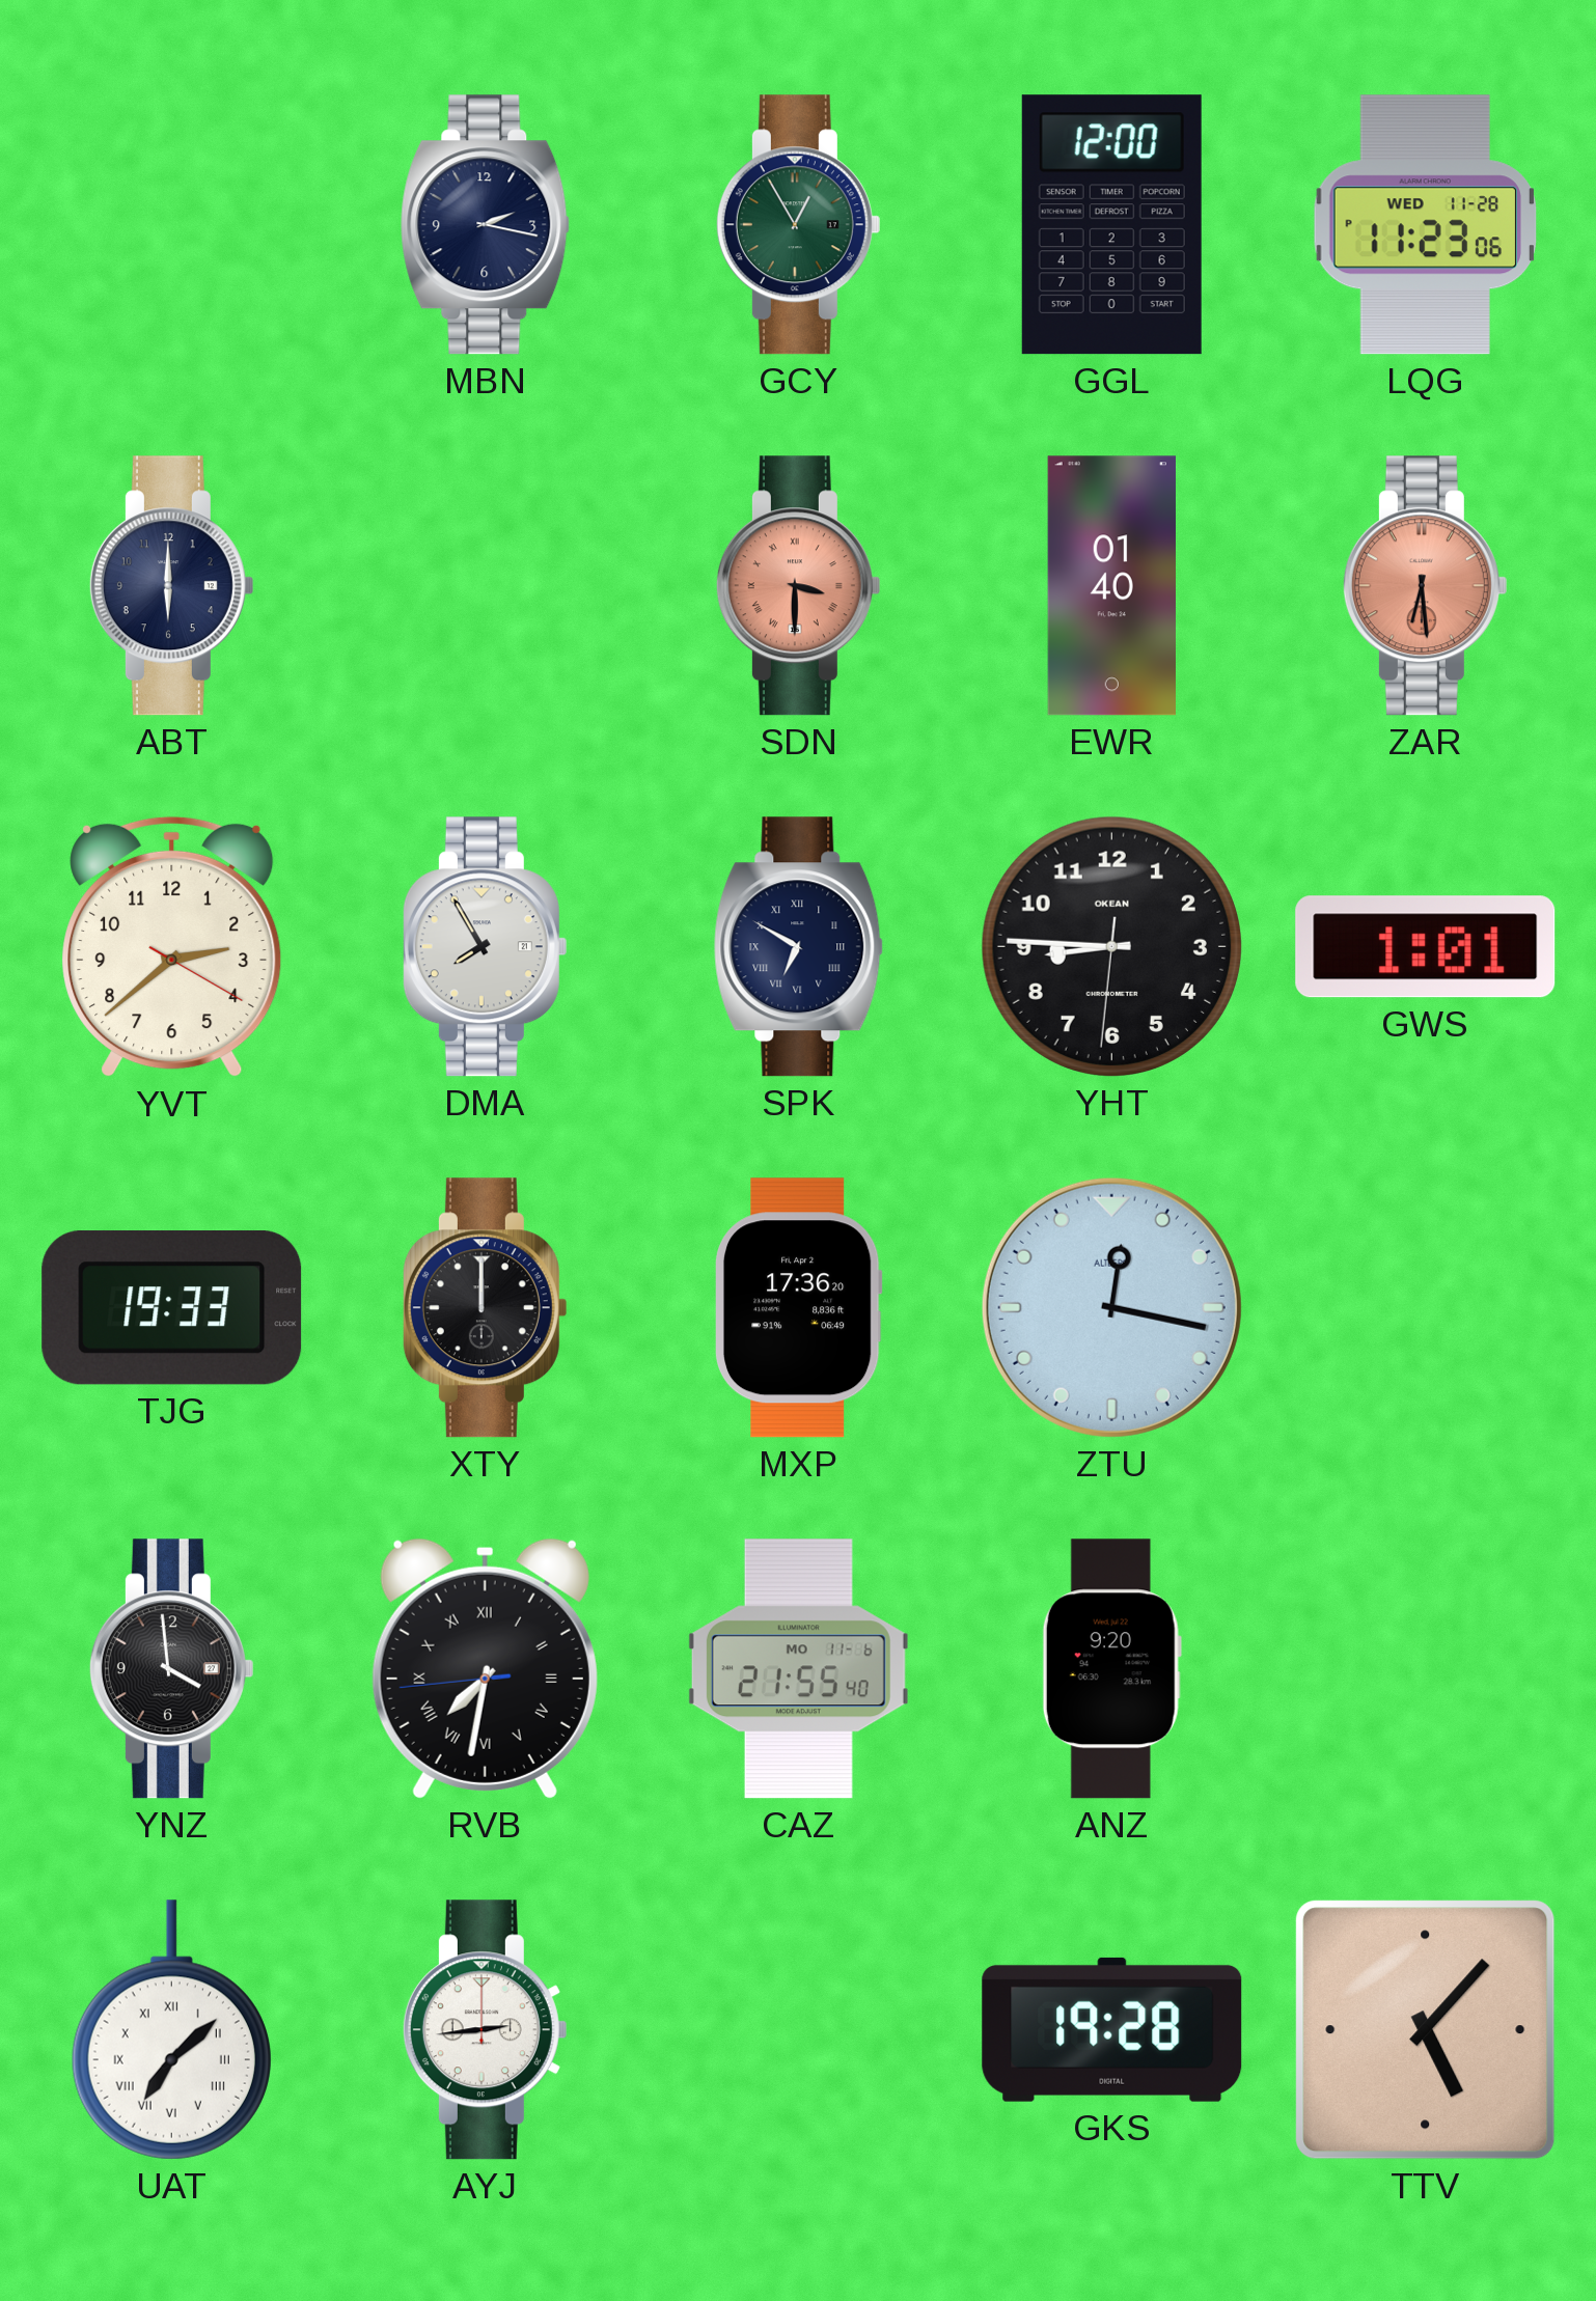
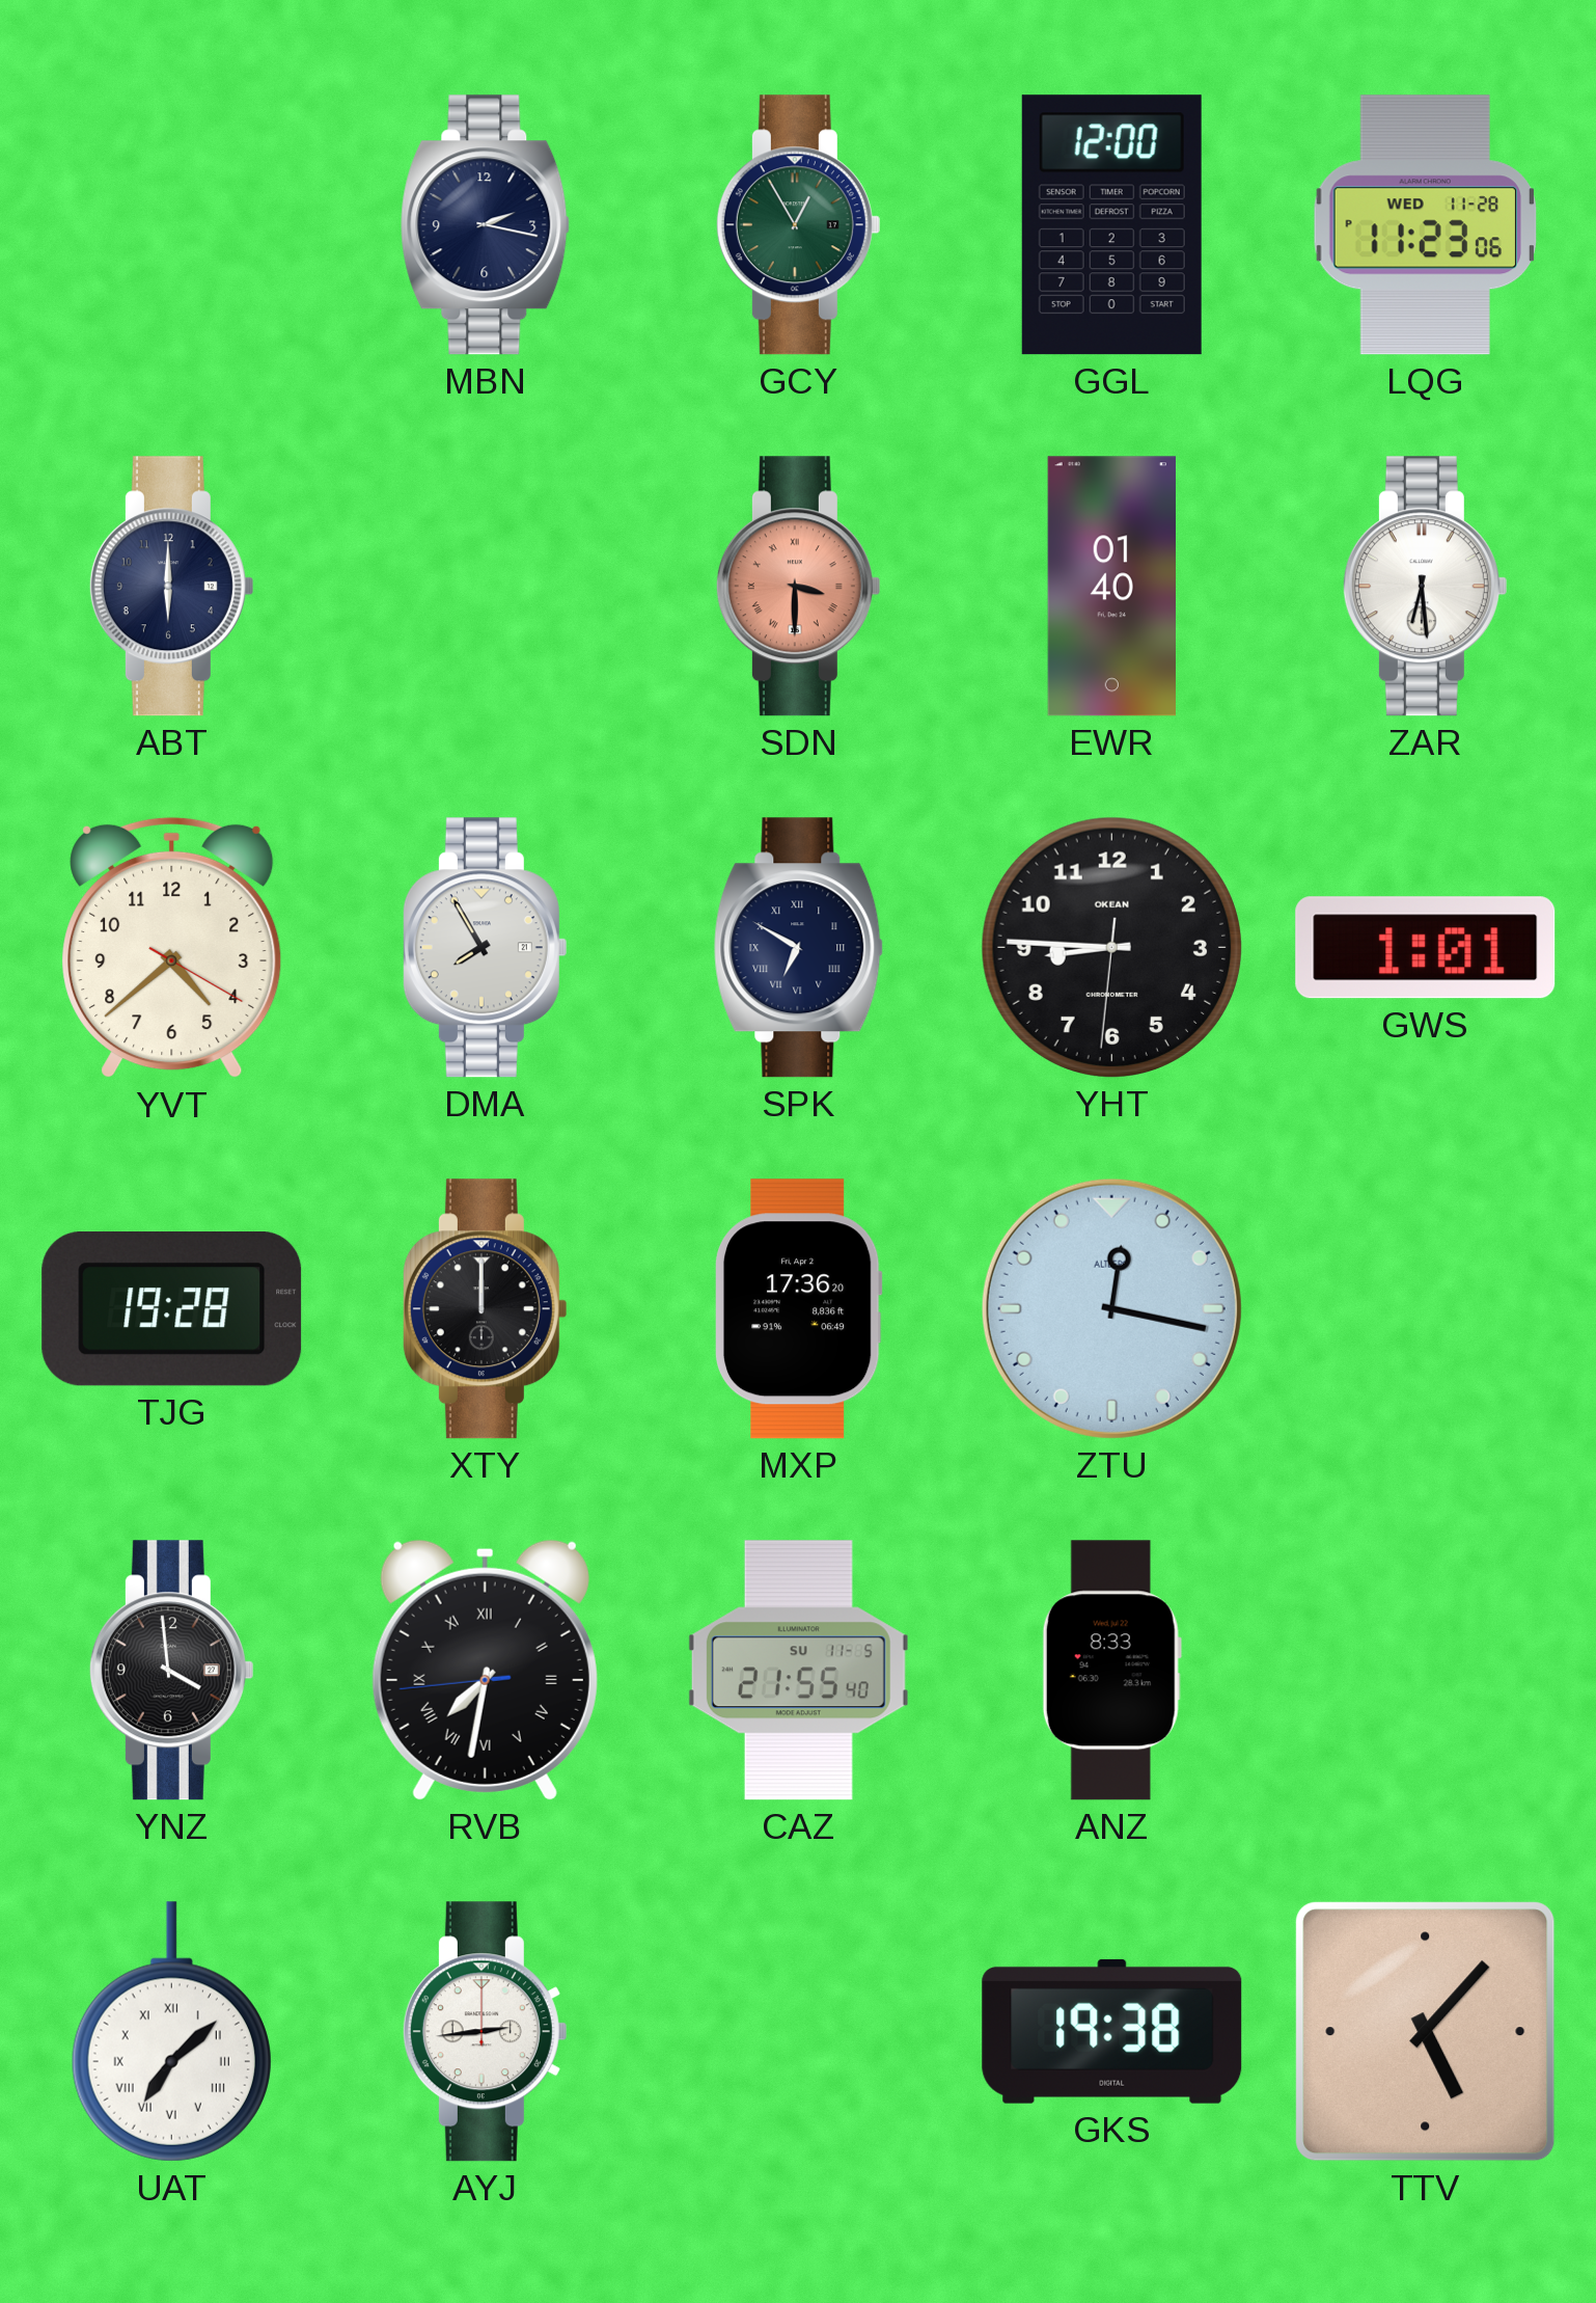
ZAR dial: salmon -> white (1425, 587)
YVT: 2:38 -> 4:38 (172, 948)
TJG: 19:33 -> 19:28 (172, 1309)
CAZ date: MO 11-6 -> SU 11-5 (798, 1671)
ANZ: 9:20 -> 8:33 (1111, 1671)
GKS: 19:28 -> 19:38 (1112, 2031)
